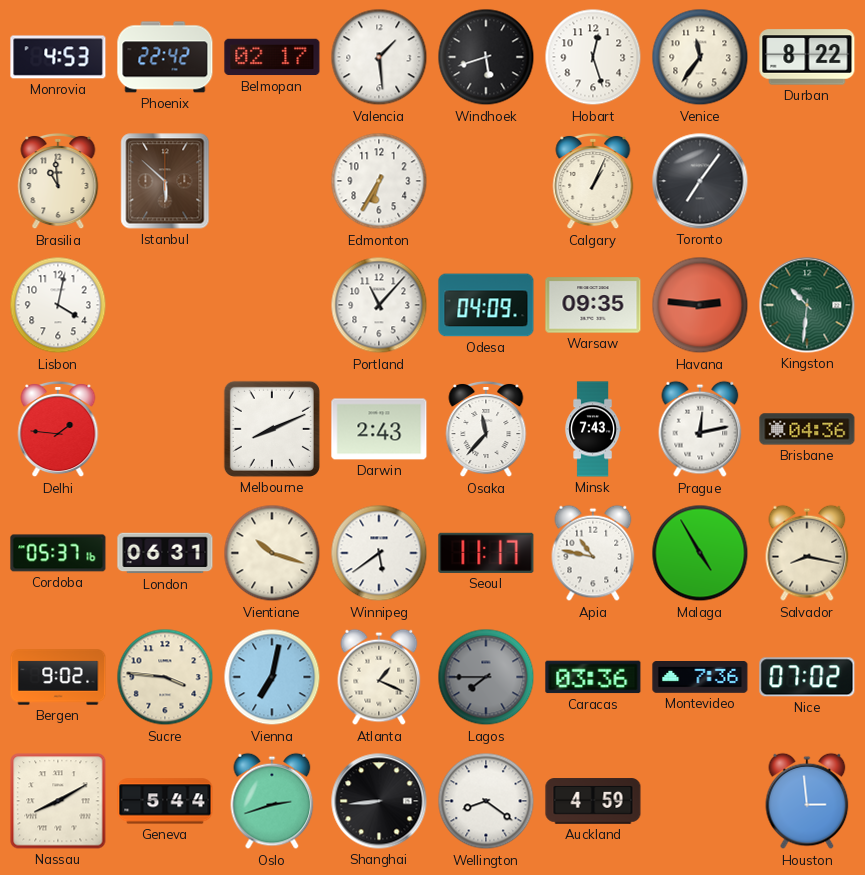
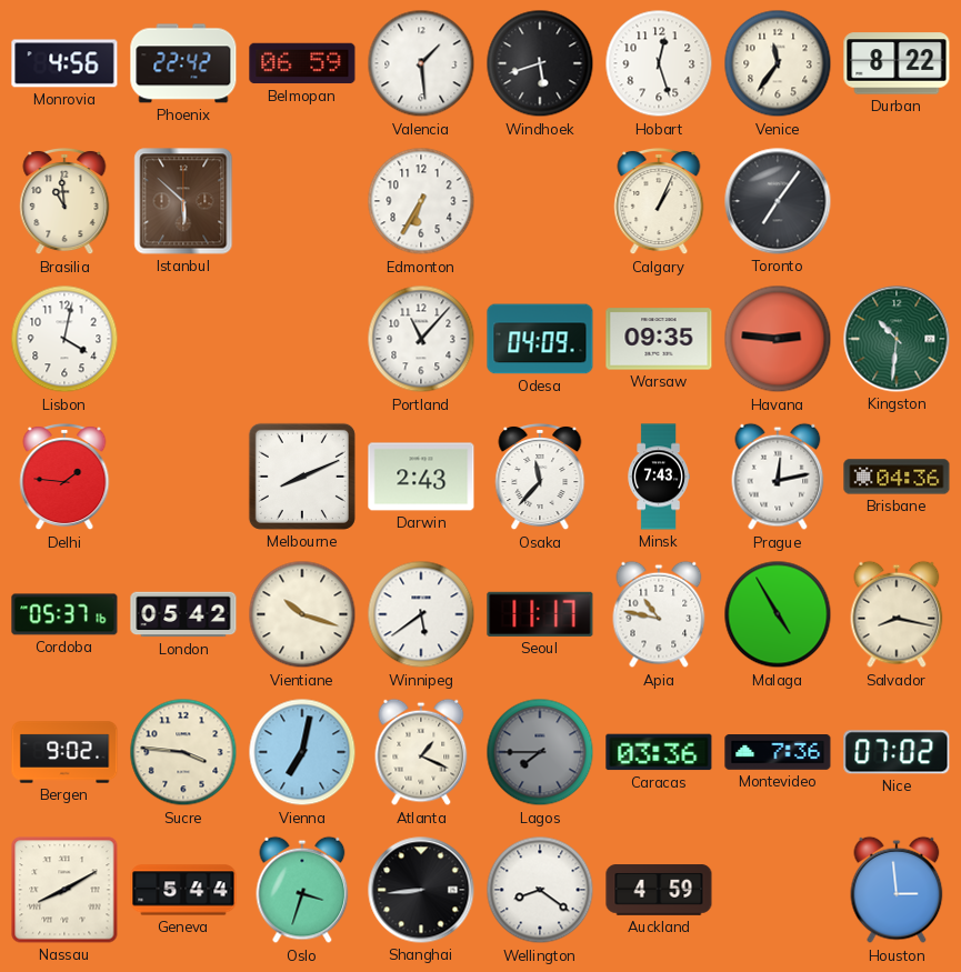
Monrovia: 4:53 -> 4:56 (64, 63)
Belmopan: 02:17 -> 06:59 (302, 63)
London: 06:31 -> 05:42 (183, 614)
Oslo: 2:42 -> 3:33 (302, 890)
